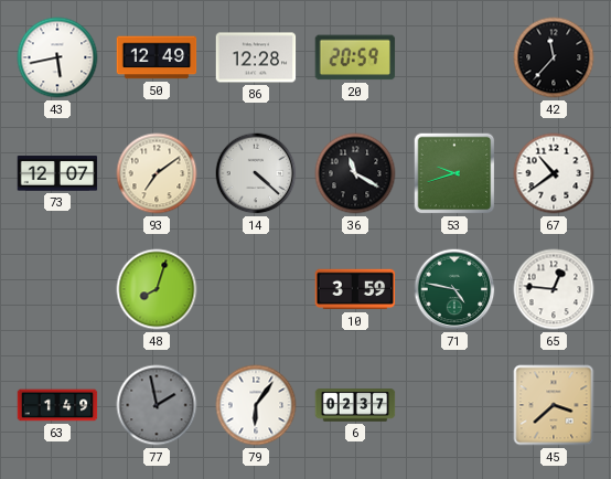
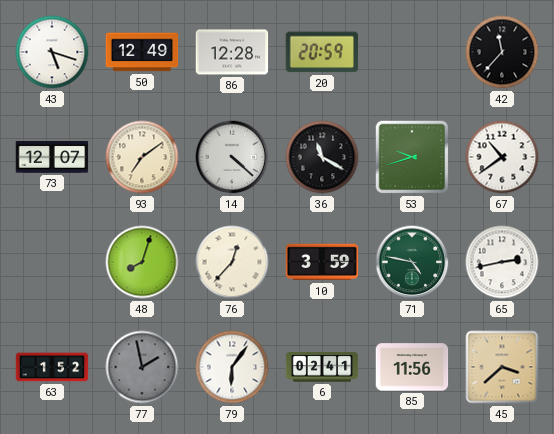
43: 5:43 -> 5:18 (52, 52)
76: none -> 12:37 (232, 262)
65: 12:46 -> 2:43 (502, 262)
63: 1:49 -> 1:52 (52, 367)
6: 02:37 -> 02:41 (322, 367)
85: none -> 11:56 (412, 367)
